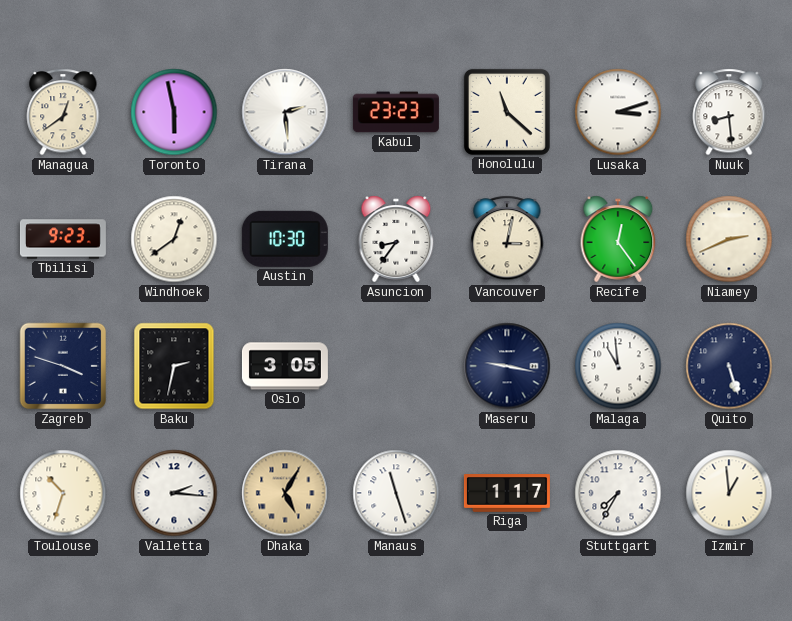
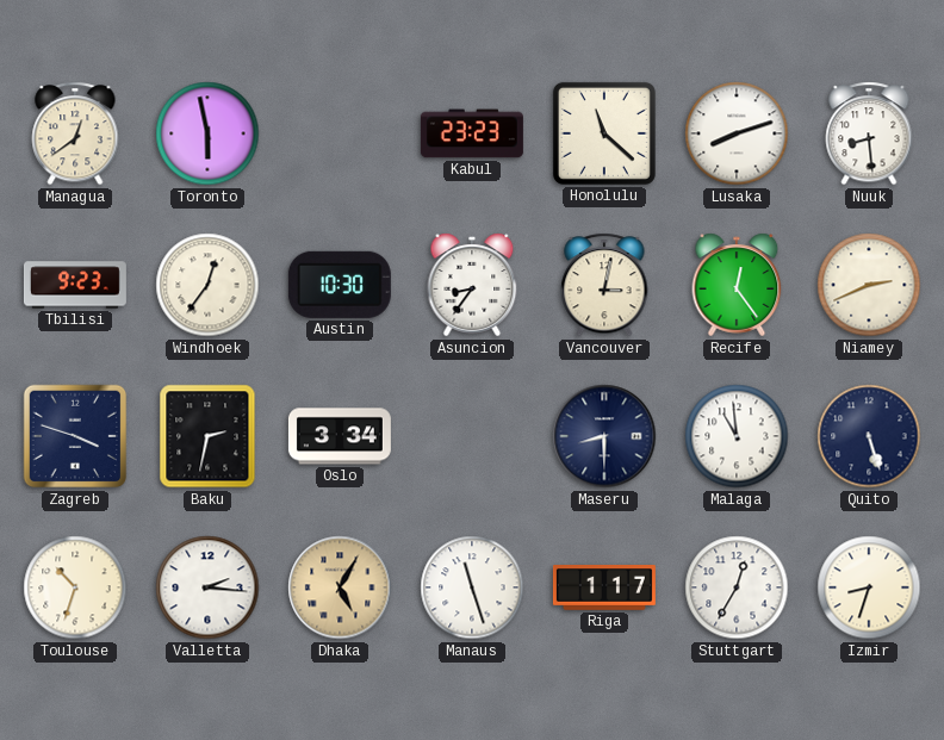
Tirana: 2:29 -> none (285, 112)
Lusaka: 3:12 -> 8:12 (737, 133)
Windhoek: 12:39 -> 12:36 (207, 285)
Oslo: 3:05 -> 3:34 (340, 436)
Maseru: 9:17 -> 8:30 (604, 436)
Stuttgart: 7:35 -> 12:35 (737, 587)
Izmir: 12:59 -> 8:33 (869, 587)
